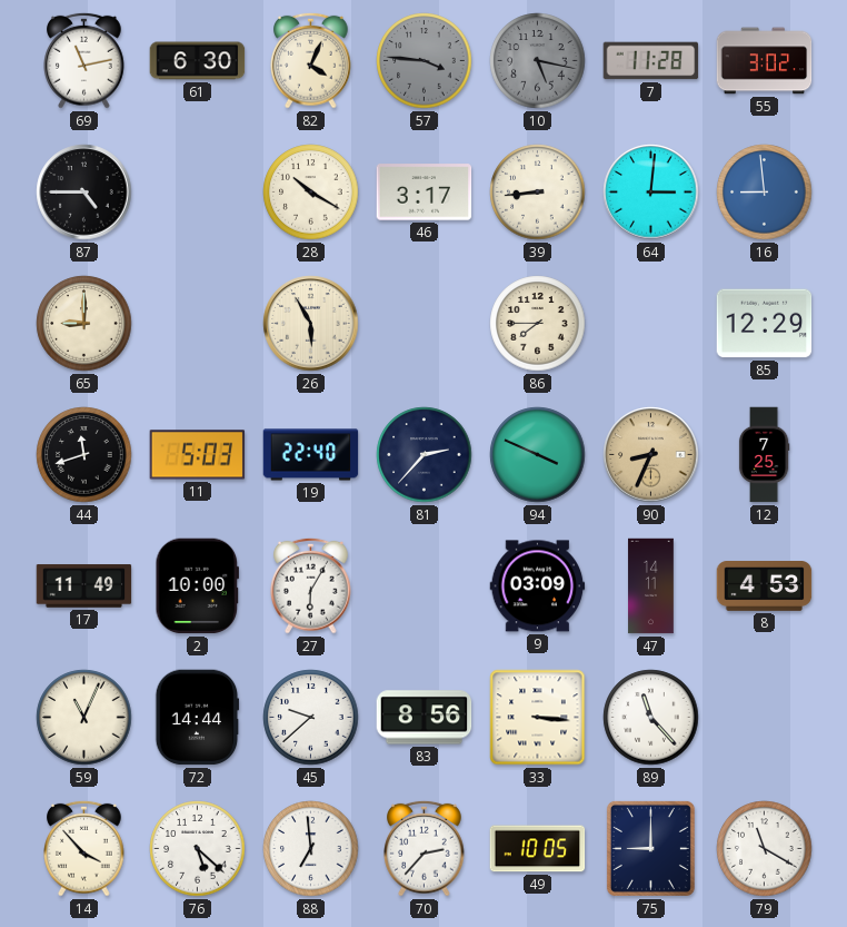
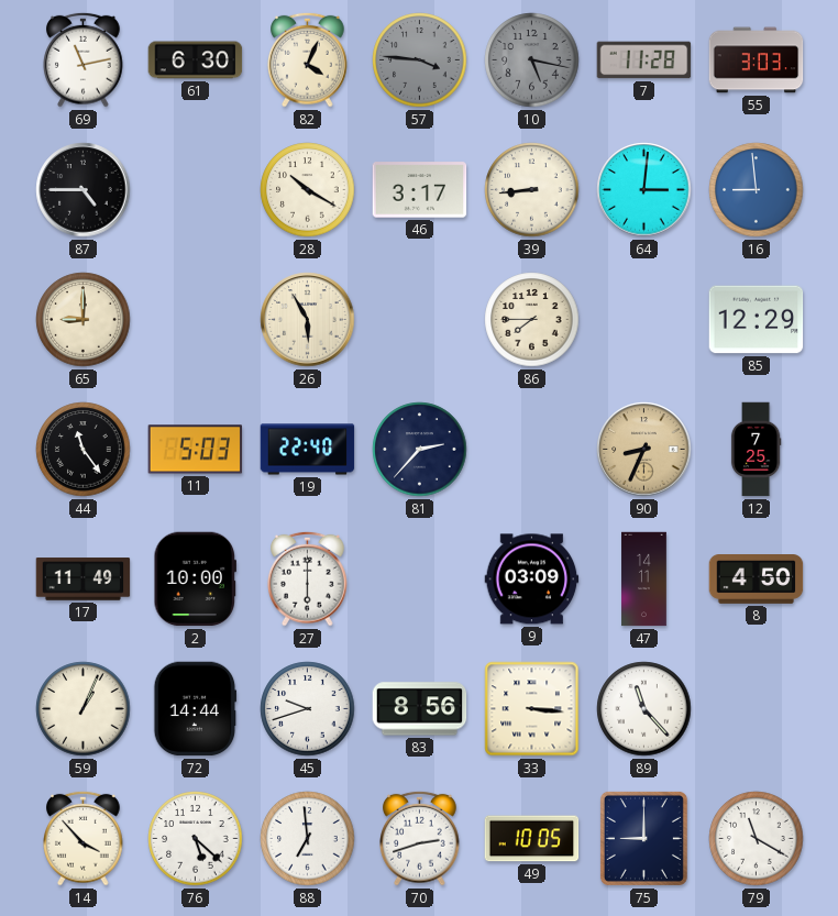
55: 3:02 -> 3:03 (757, 60)
44: 11:42 -> 11:24 (84, 450)
94: 3:49 -> none (538, 455)
27: 6:05 -> 6:00 (308, 578)
8: 4:53 -> 4:50 (757, 580)
59: 11:04 -> 1:04 (84, 709)
45: 9:38 -> 9:42 (308, 709)
70: 2:37 -> 2:42 (420, 838)
